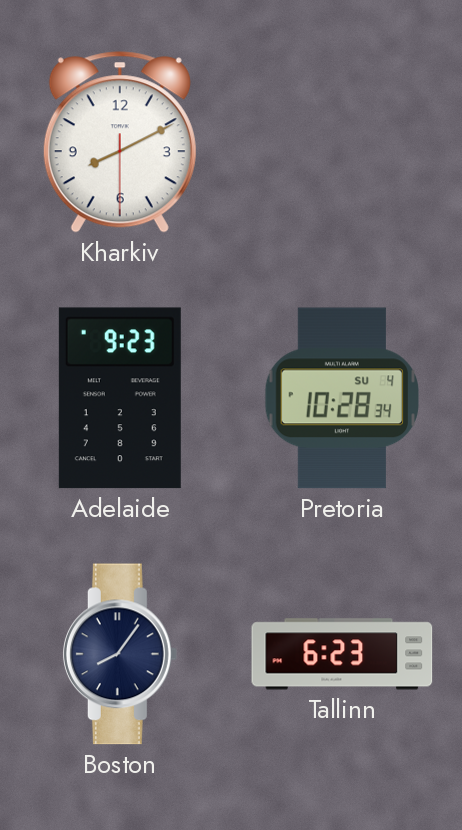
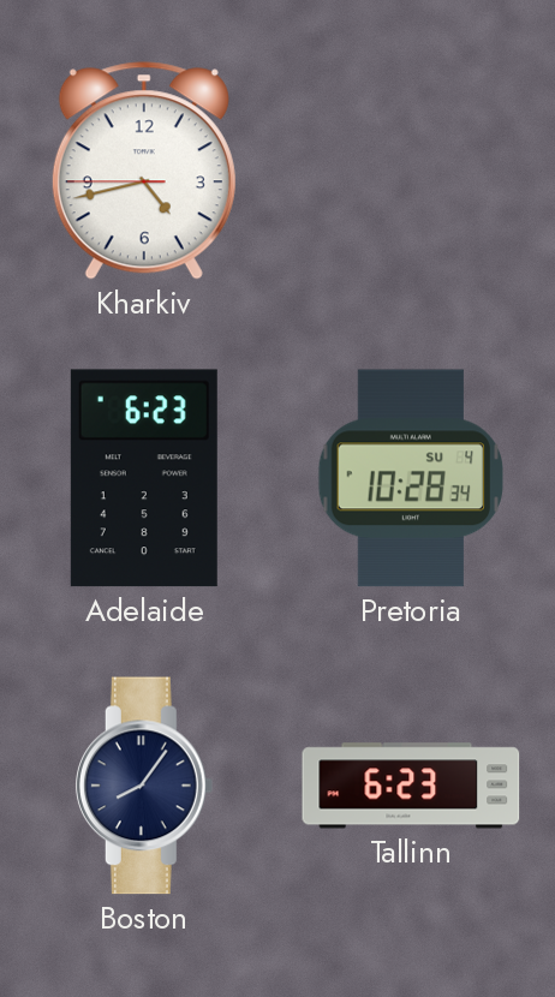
Kharkiv: 8:10 -> 4:42 (144, 171)
Adelaide: 9:23 -> 6:23 (144, 478)
